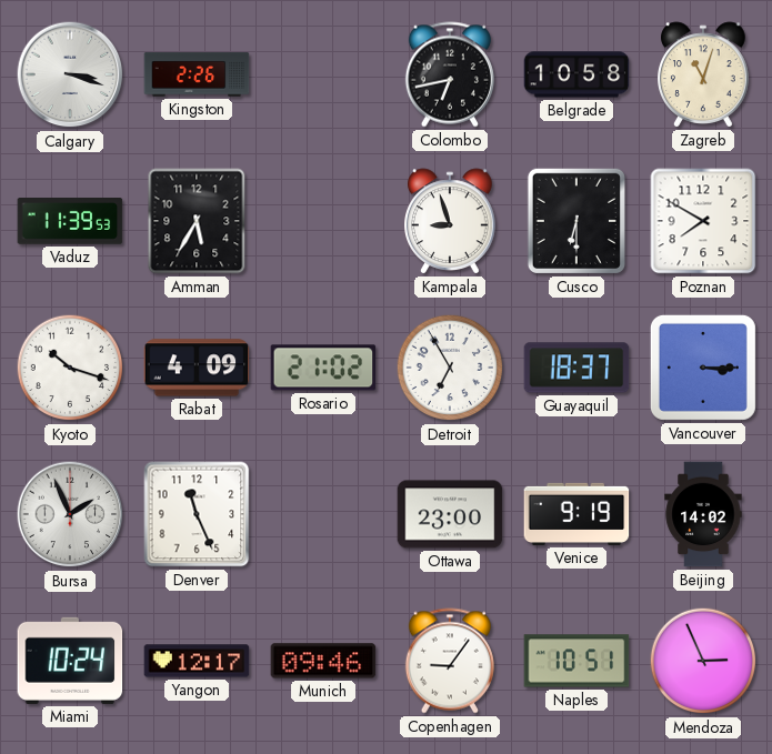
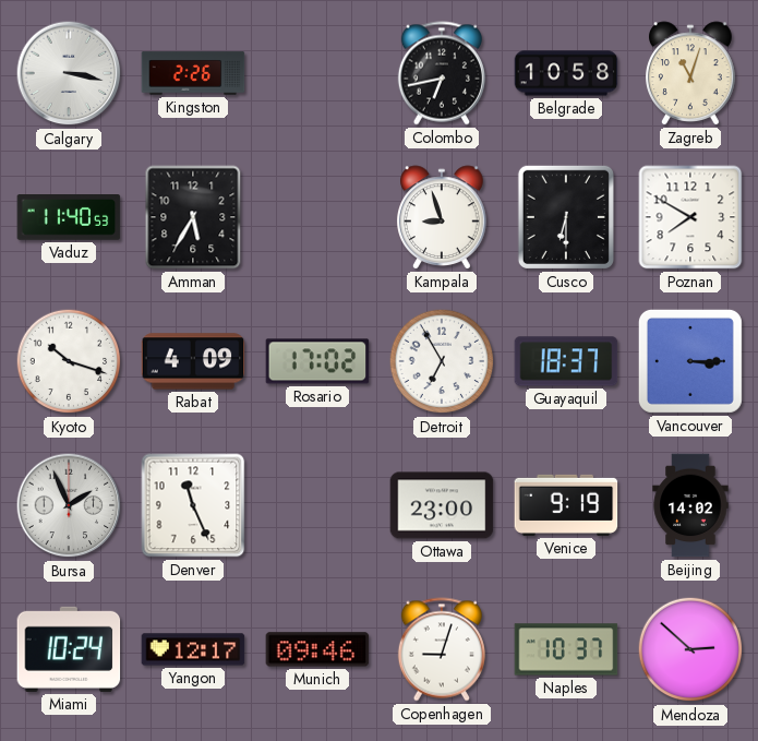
Calgary: 3:18 -> 3:17 (69, 73)
Vaduz: 11:39 -> 11:40 (69, 218)
Rosario: 21:02 -> 17:02 (317, 361)
Copenhagen: 9:06 -> 9:03 (442, 649)
Naples: 10:51 -> 10:37 (566, 649)
Mendoza: 2:56 -> 2:52 (690, 649)
